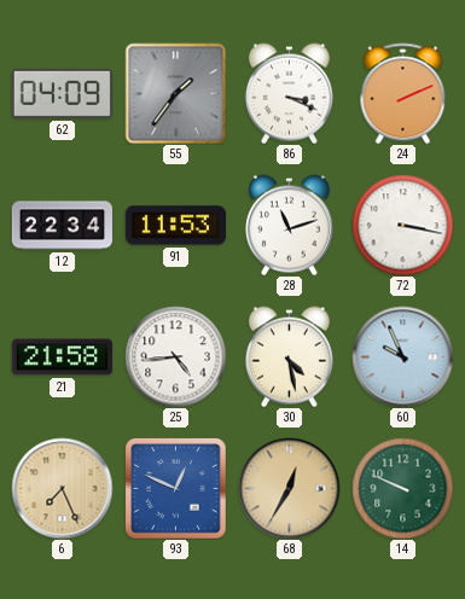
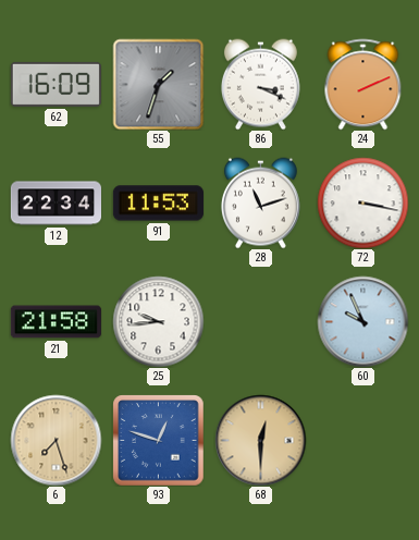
62: 04:09 -> 16:09 (56, 84)
55: 1:36 -> 1:33 (158, 84)
25: 4:44 -> 9:44 (158, 321)
30: 4:28 -> none (289, 356)
6: 7:26 -> 7:27 (56, 440)
93: 12:49 -> 12:48 (158, 440)
68: 12:35 -> 12:30 (260, 440)
14: 9:49 -> none (402, 488)
